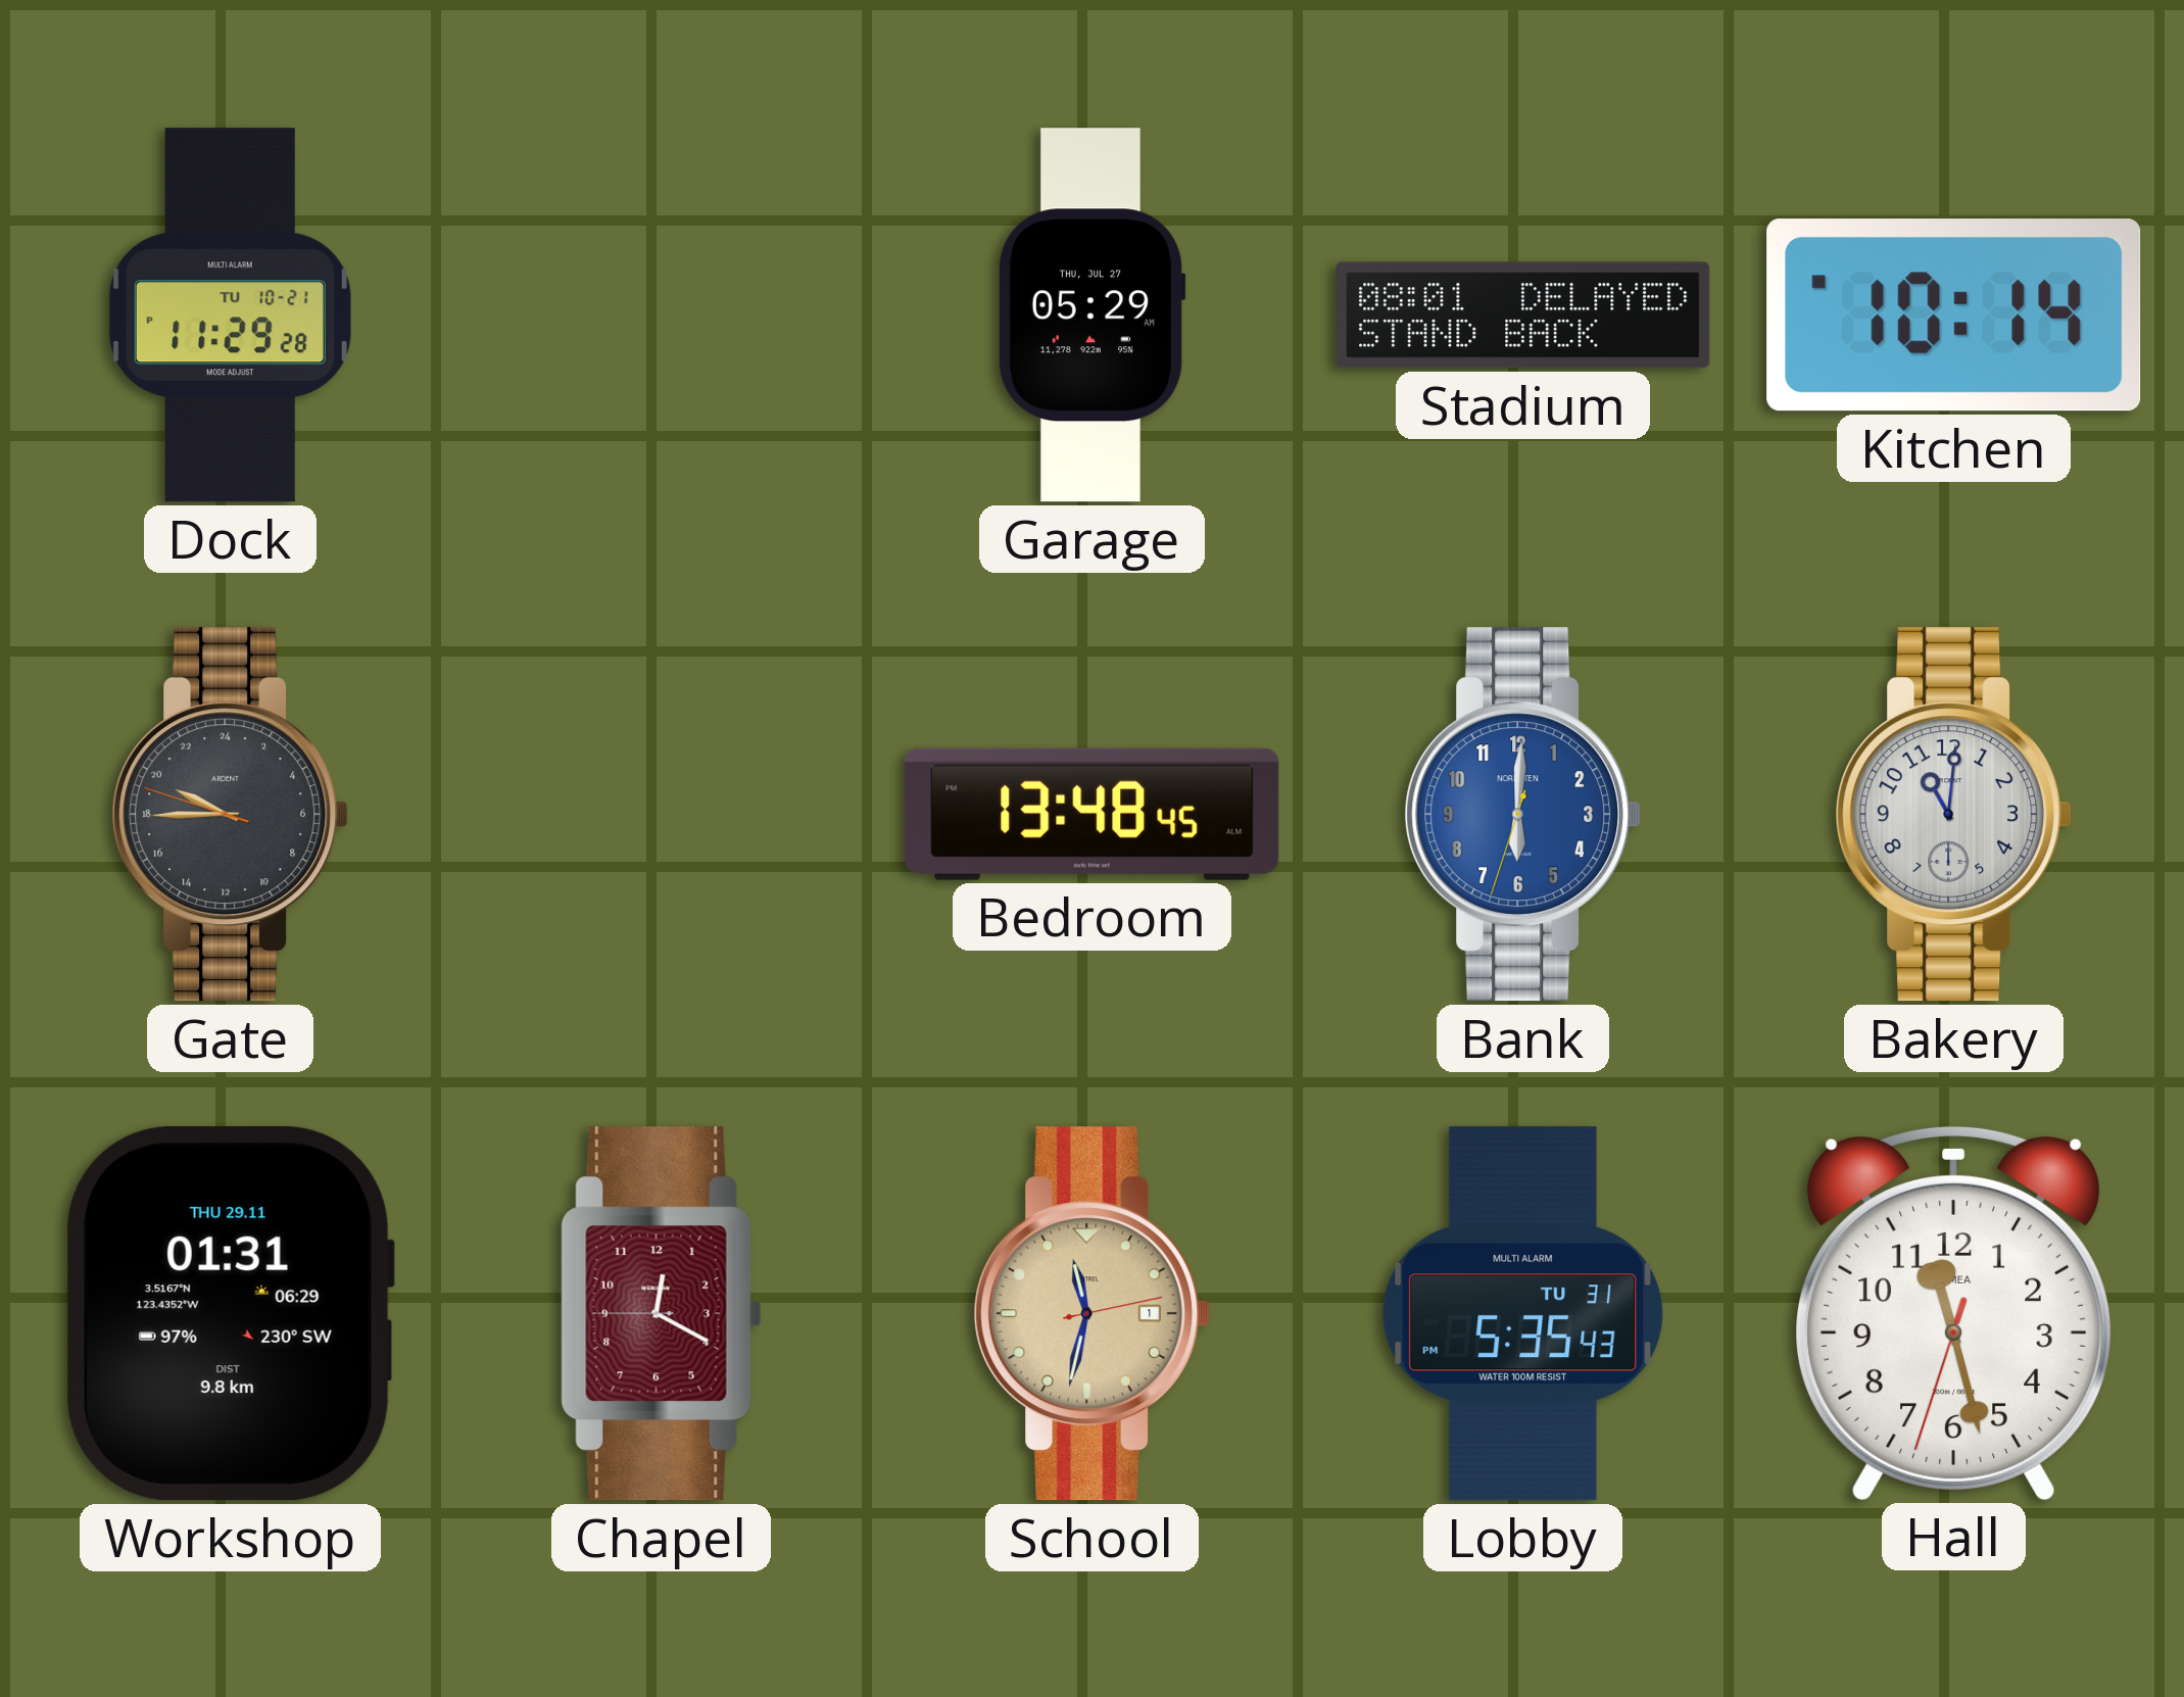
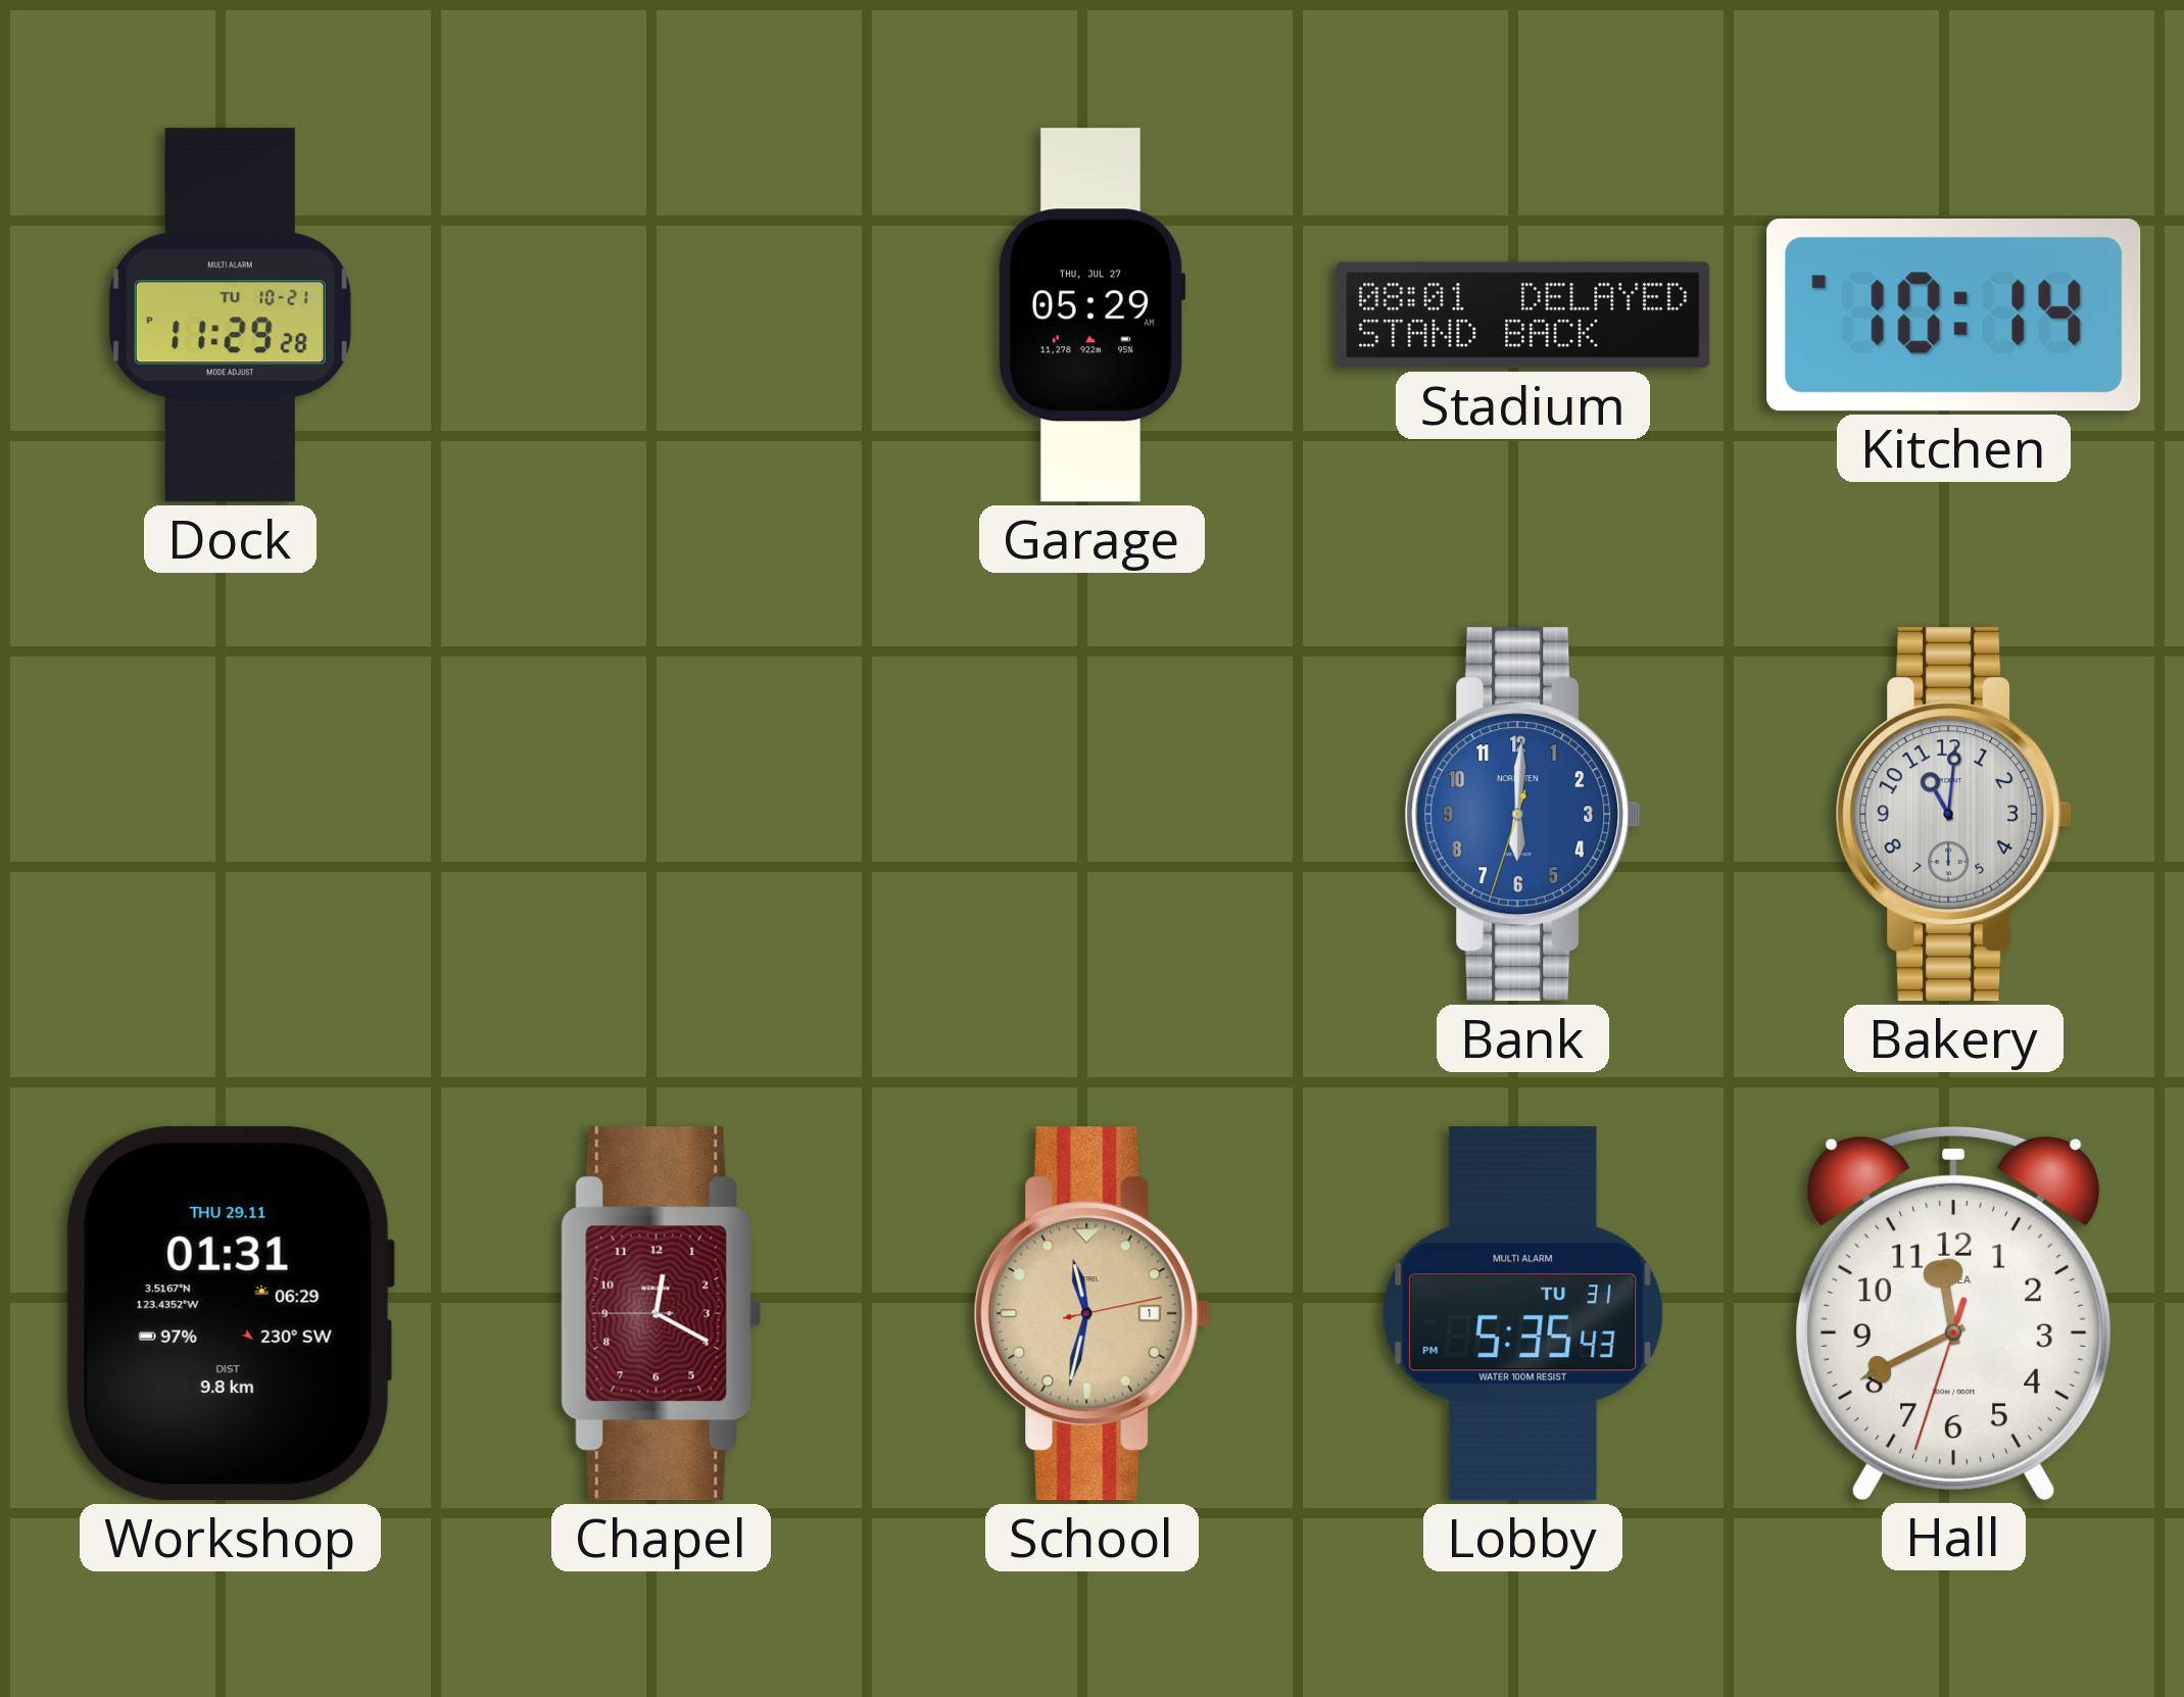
Gate: 19:44 -> none (231, 815)
Bedroom: 13:48 -> none (1093, 814)
Hall: 11:27 -> 11:40 (1954, 1313)
